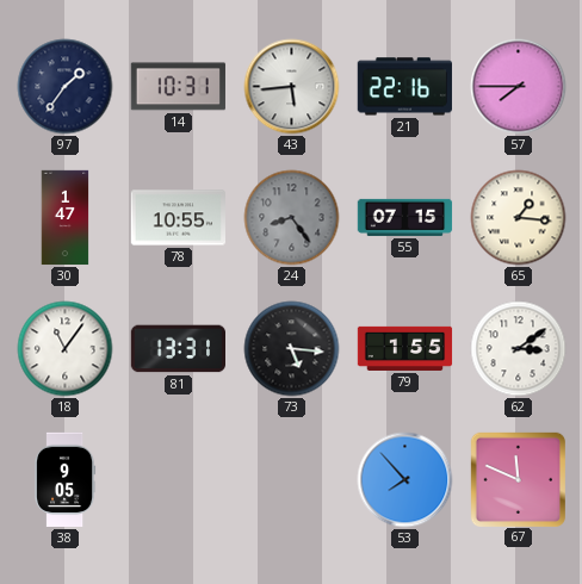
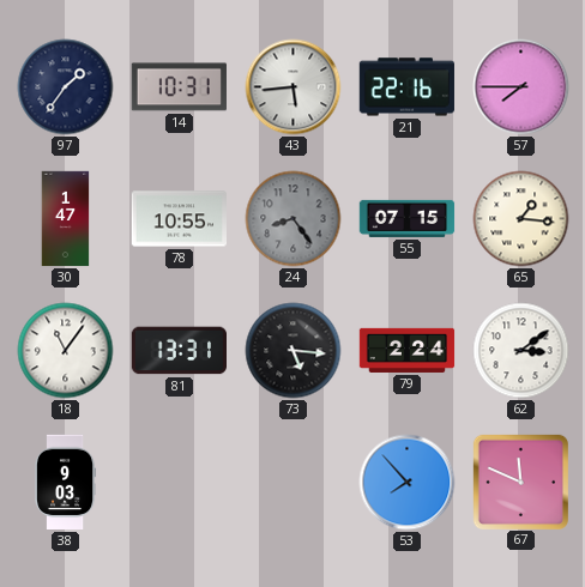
79: 1:55 -> 2:24 (408, 350)
38: 9:05 -> 9:03 (66, 483)
